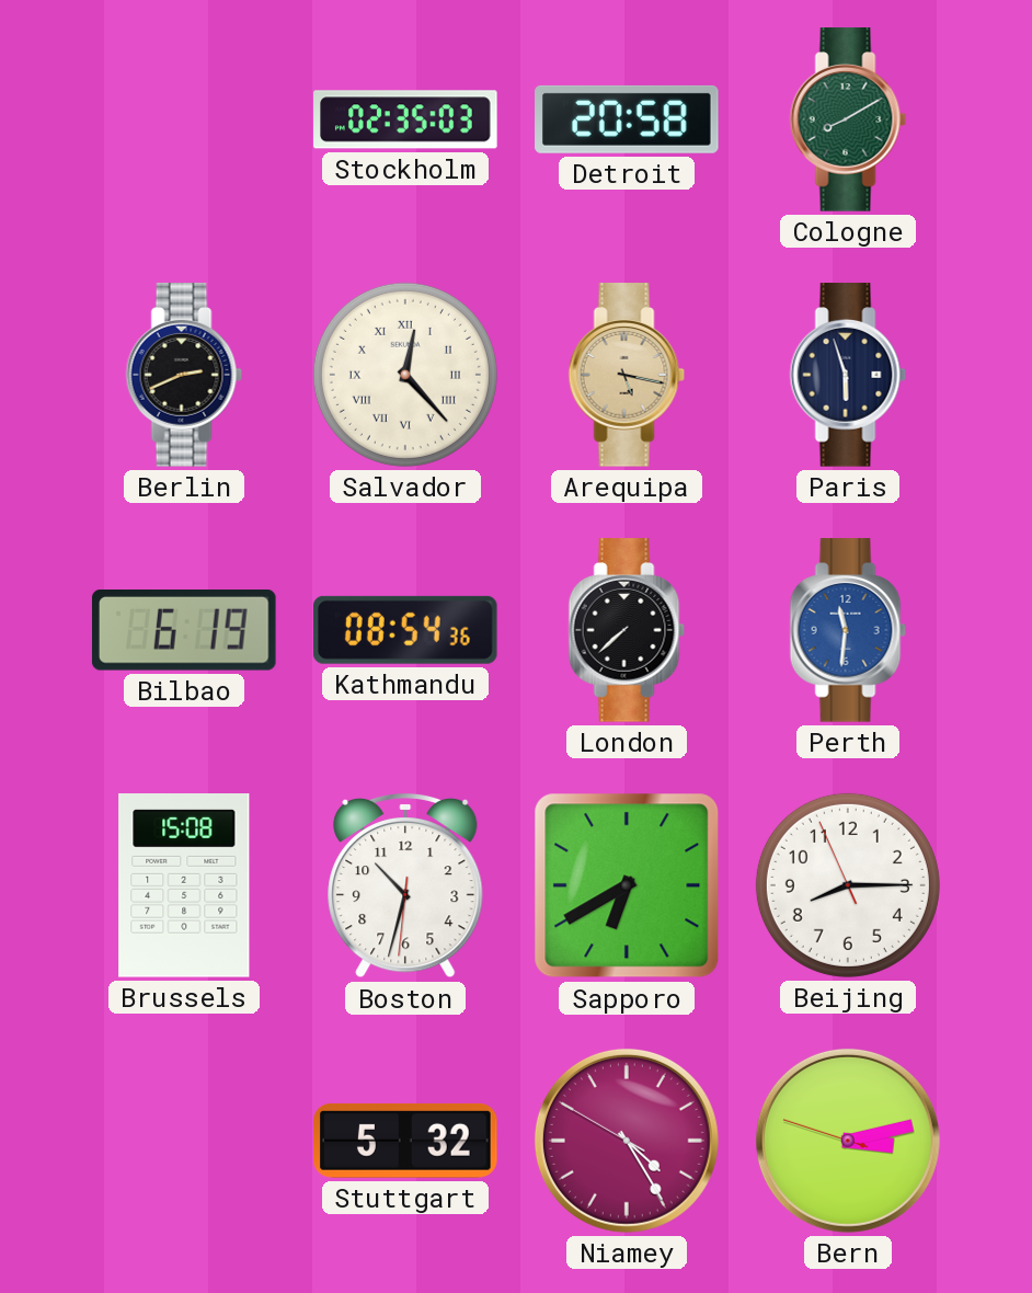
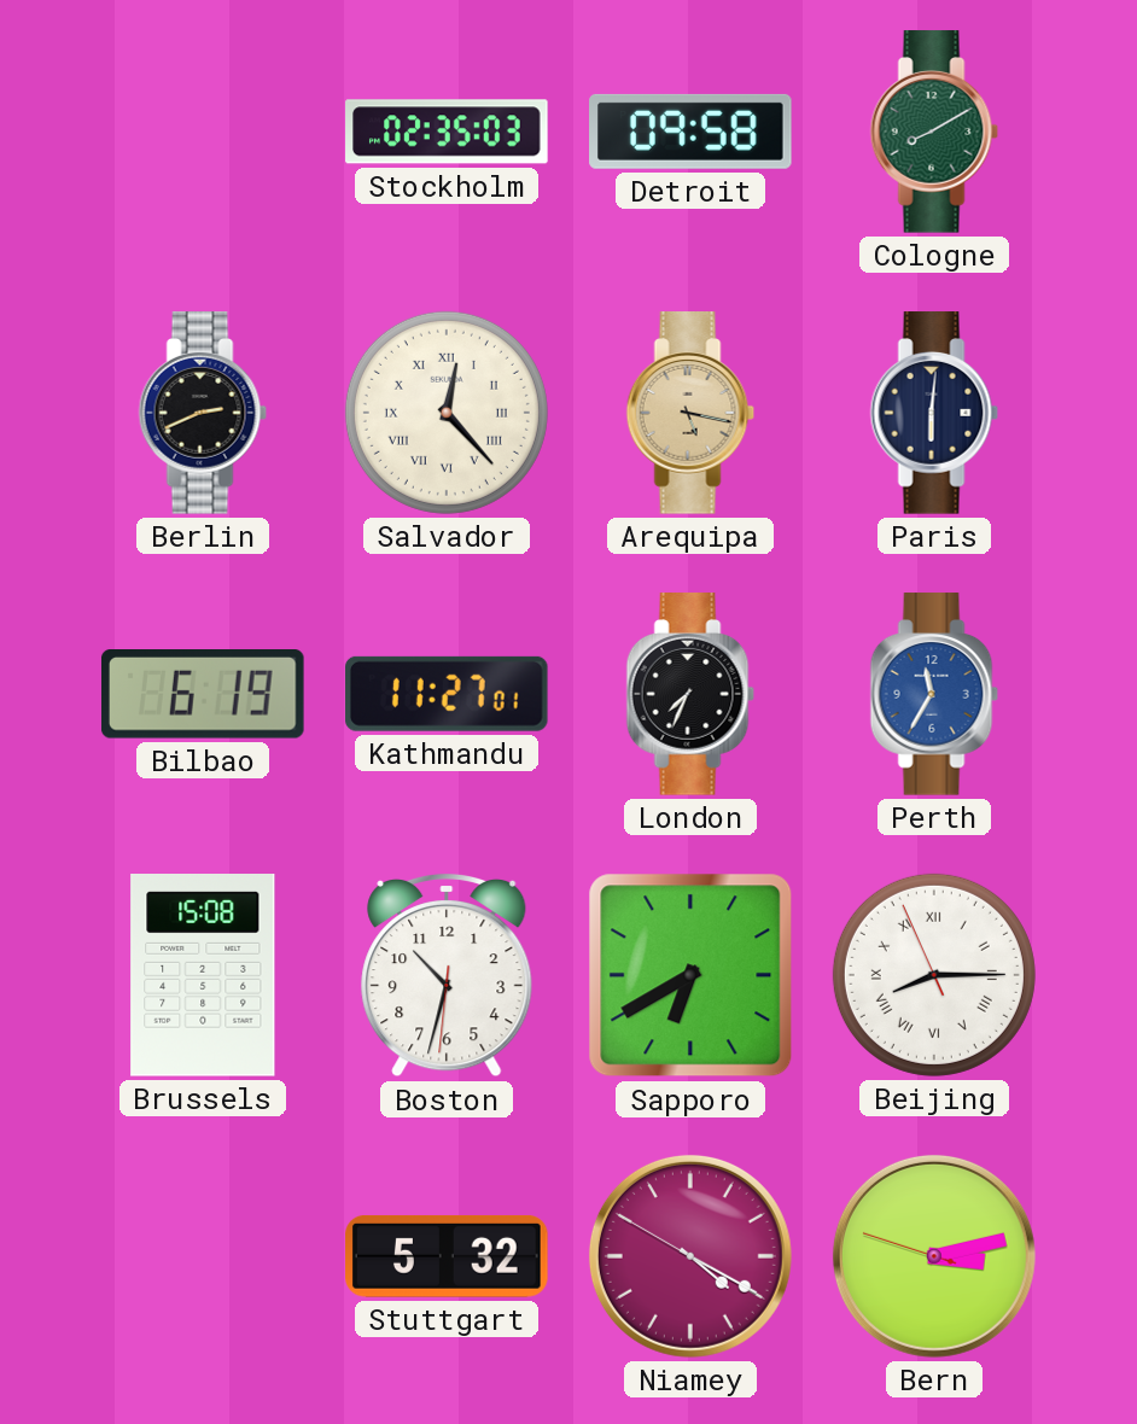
Detroit: 20:58 -> 09:58 (690, 132)
Paris: 5:57 -> 6:01 (934, 413)
Kathmandu: 08:54 -> 11:27 (447, 694)
London: 7:38 -> 7:34 (690, 694)
Perth: 11:31 -> 11:35 (934, 694)
Beijing numerals: Arabic -> Roman (934, 975)
Niamey: 4:24 -> 4:19 (690, 1256)
